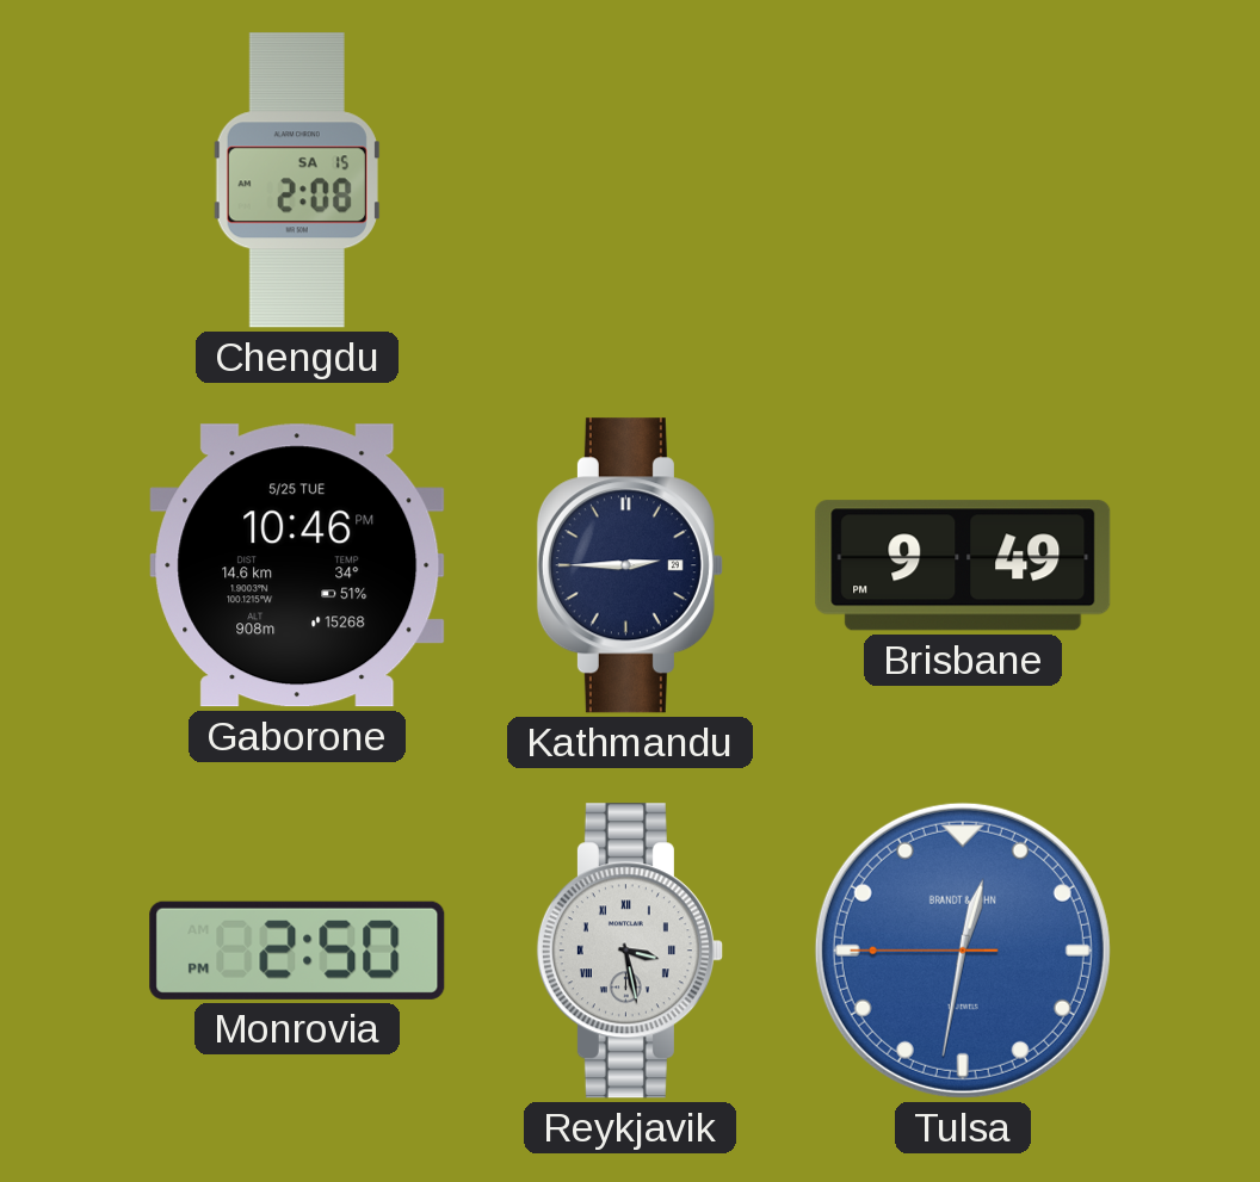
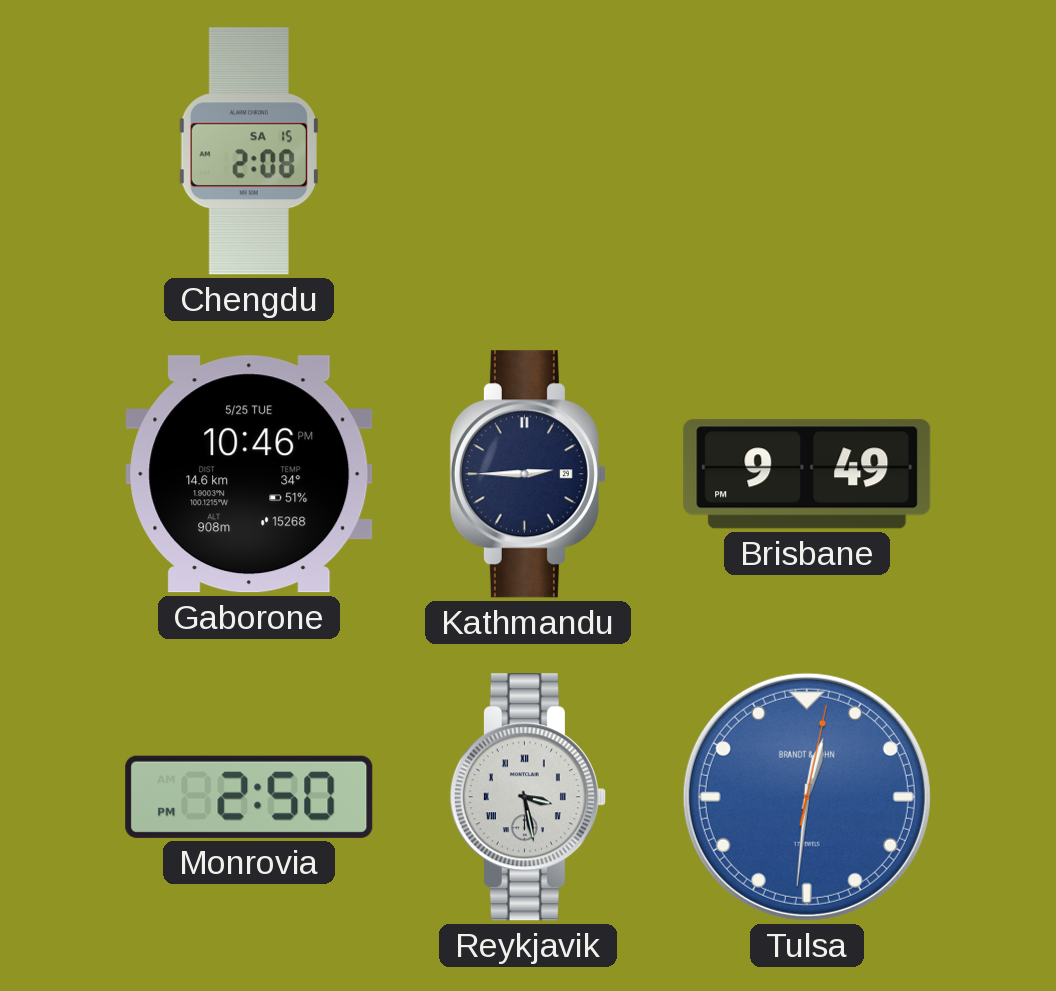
Tulsa: 12:31:45 -> 12:31:02 (807, 797)
